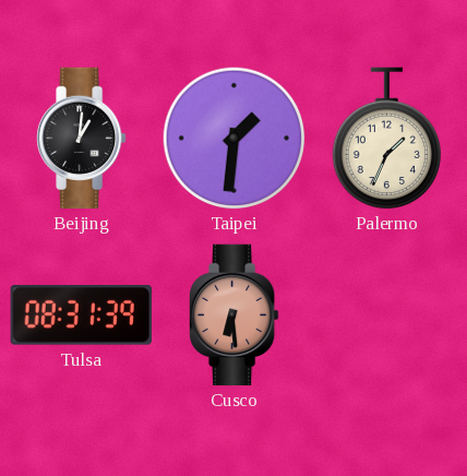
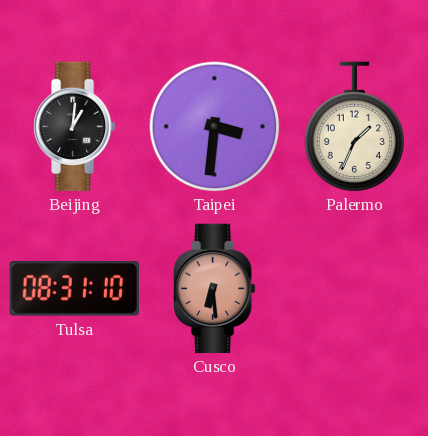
Taipei: 1:31 -> 3:31 (215, 127)
Tulsa: 08:31:39 -> 08:31:10 (74, 289)
